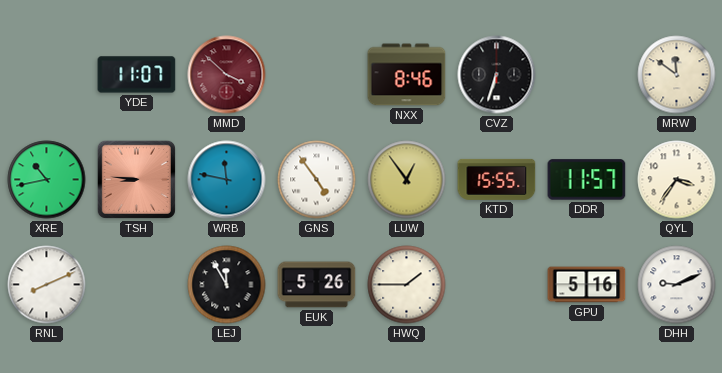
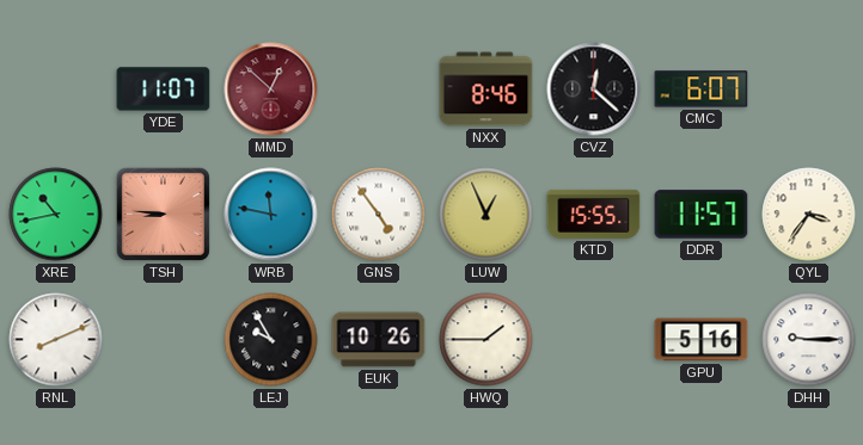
MMD: 3:52 -> 12:52 (271, 89)
CVZ: 6:33 -> 12:22 (594, 89)
CMC: none -> 6:07 (702, 89)
MRW: 11:51 -> none (677, 75)
LUW: 12:54 -> 12:56 (486, 215)
LEJ: 11:55 -> 9:55 (271, 340)
EUK: 5:26 -> 10:26 (379, 340)
DHH: 9:11 -> 9:15 (809, 340)
